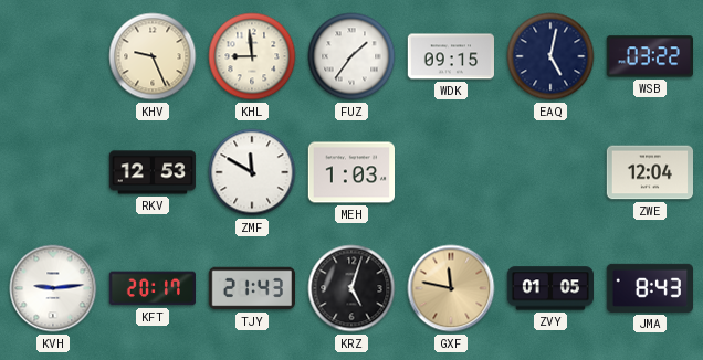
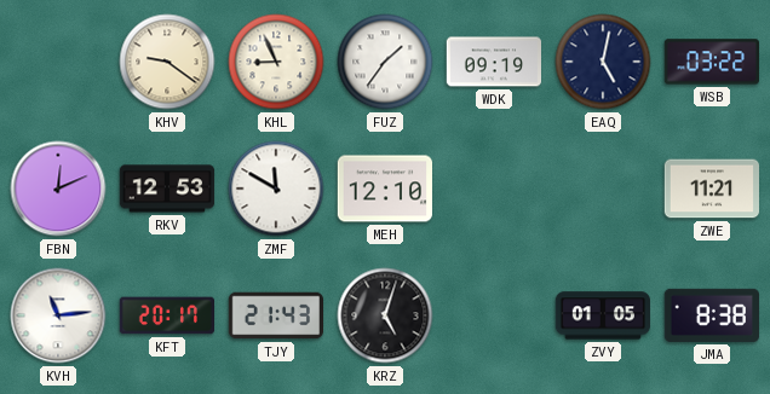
KHV: 9:26 -> 9:21 (167, 62)
KHL: 8:59 -> 8:56 (276, 62)
WDK: 09:15 -> 09:19 (494, 62)
FBN: none -> 12:11 (58, 189)
MEH: 1:03 -> 12:10 (385, 189)
ZWE: 12:04 -> 11:21 (712, 189)
KVH: 9:14 -> 11:14 (58, 315)
GXF: 11:47 -> none (451, 288)
JMA: 8:43 -> 8:38 (711, 315)
